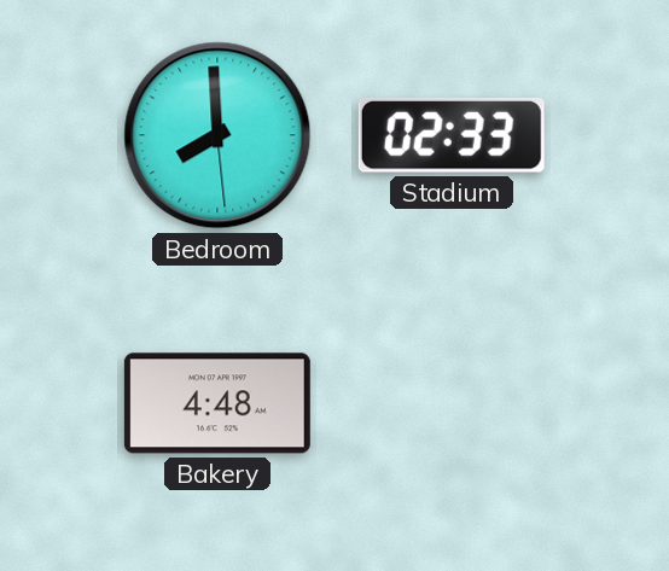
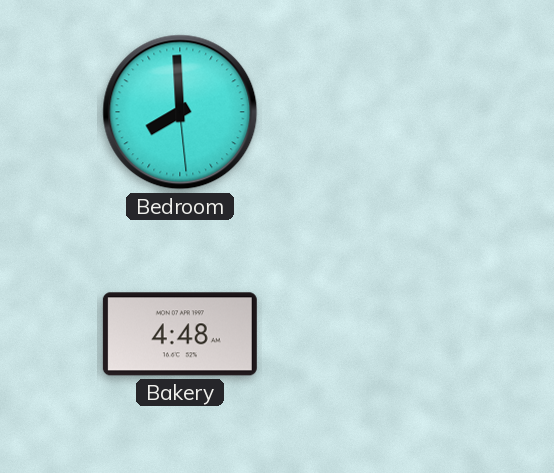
Stadium: 02:33 -> none (452, 135)
